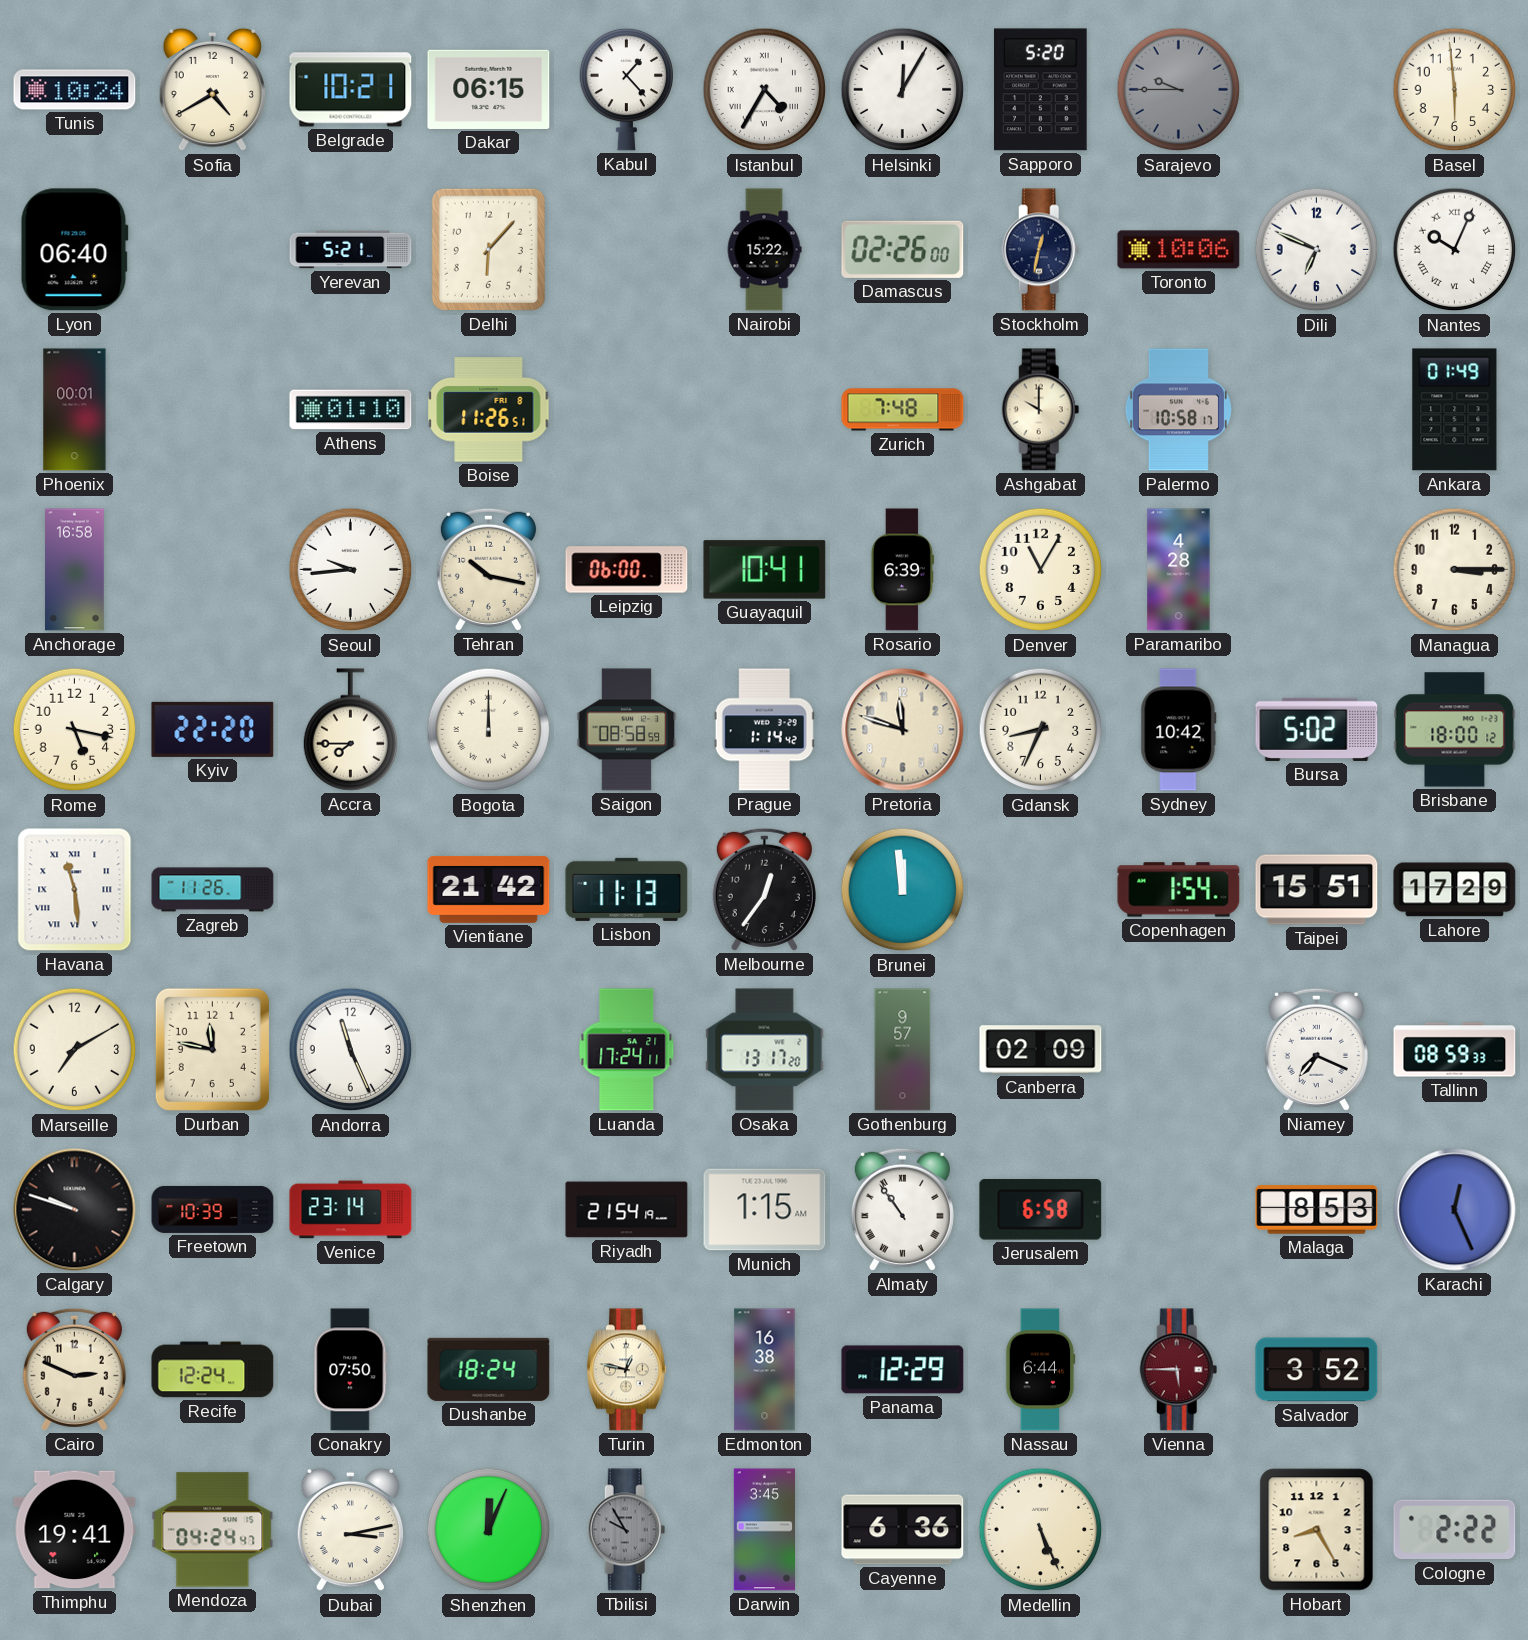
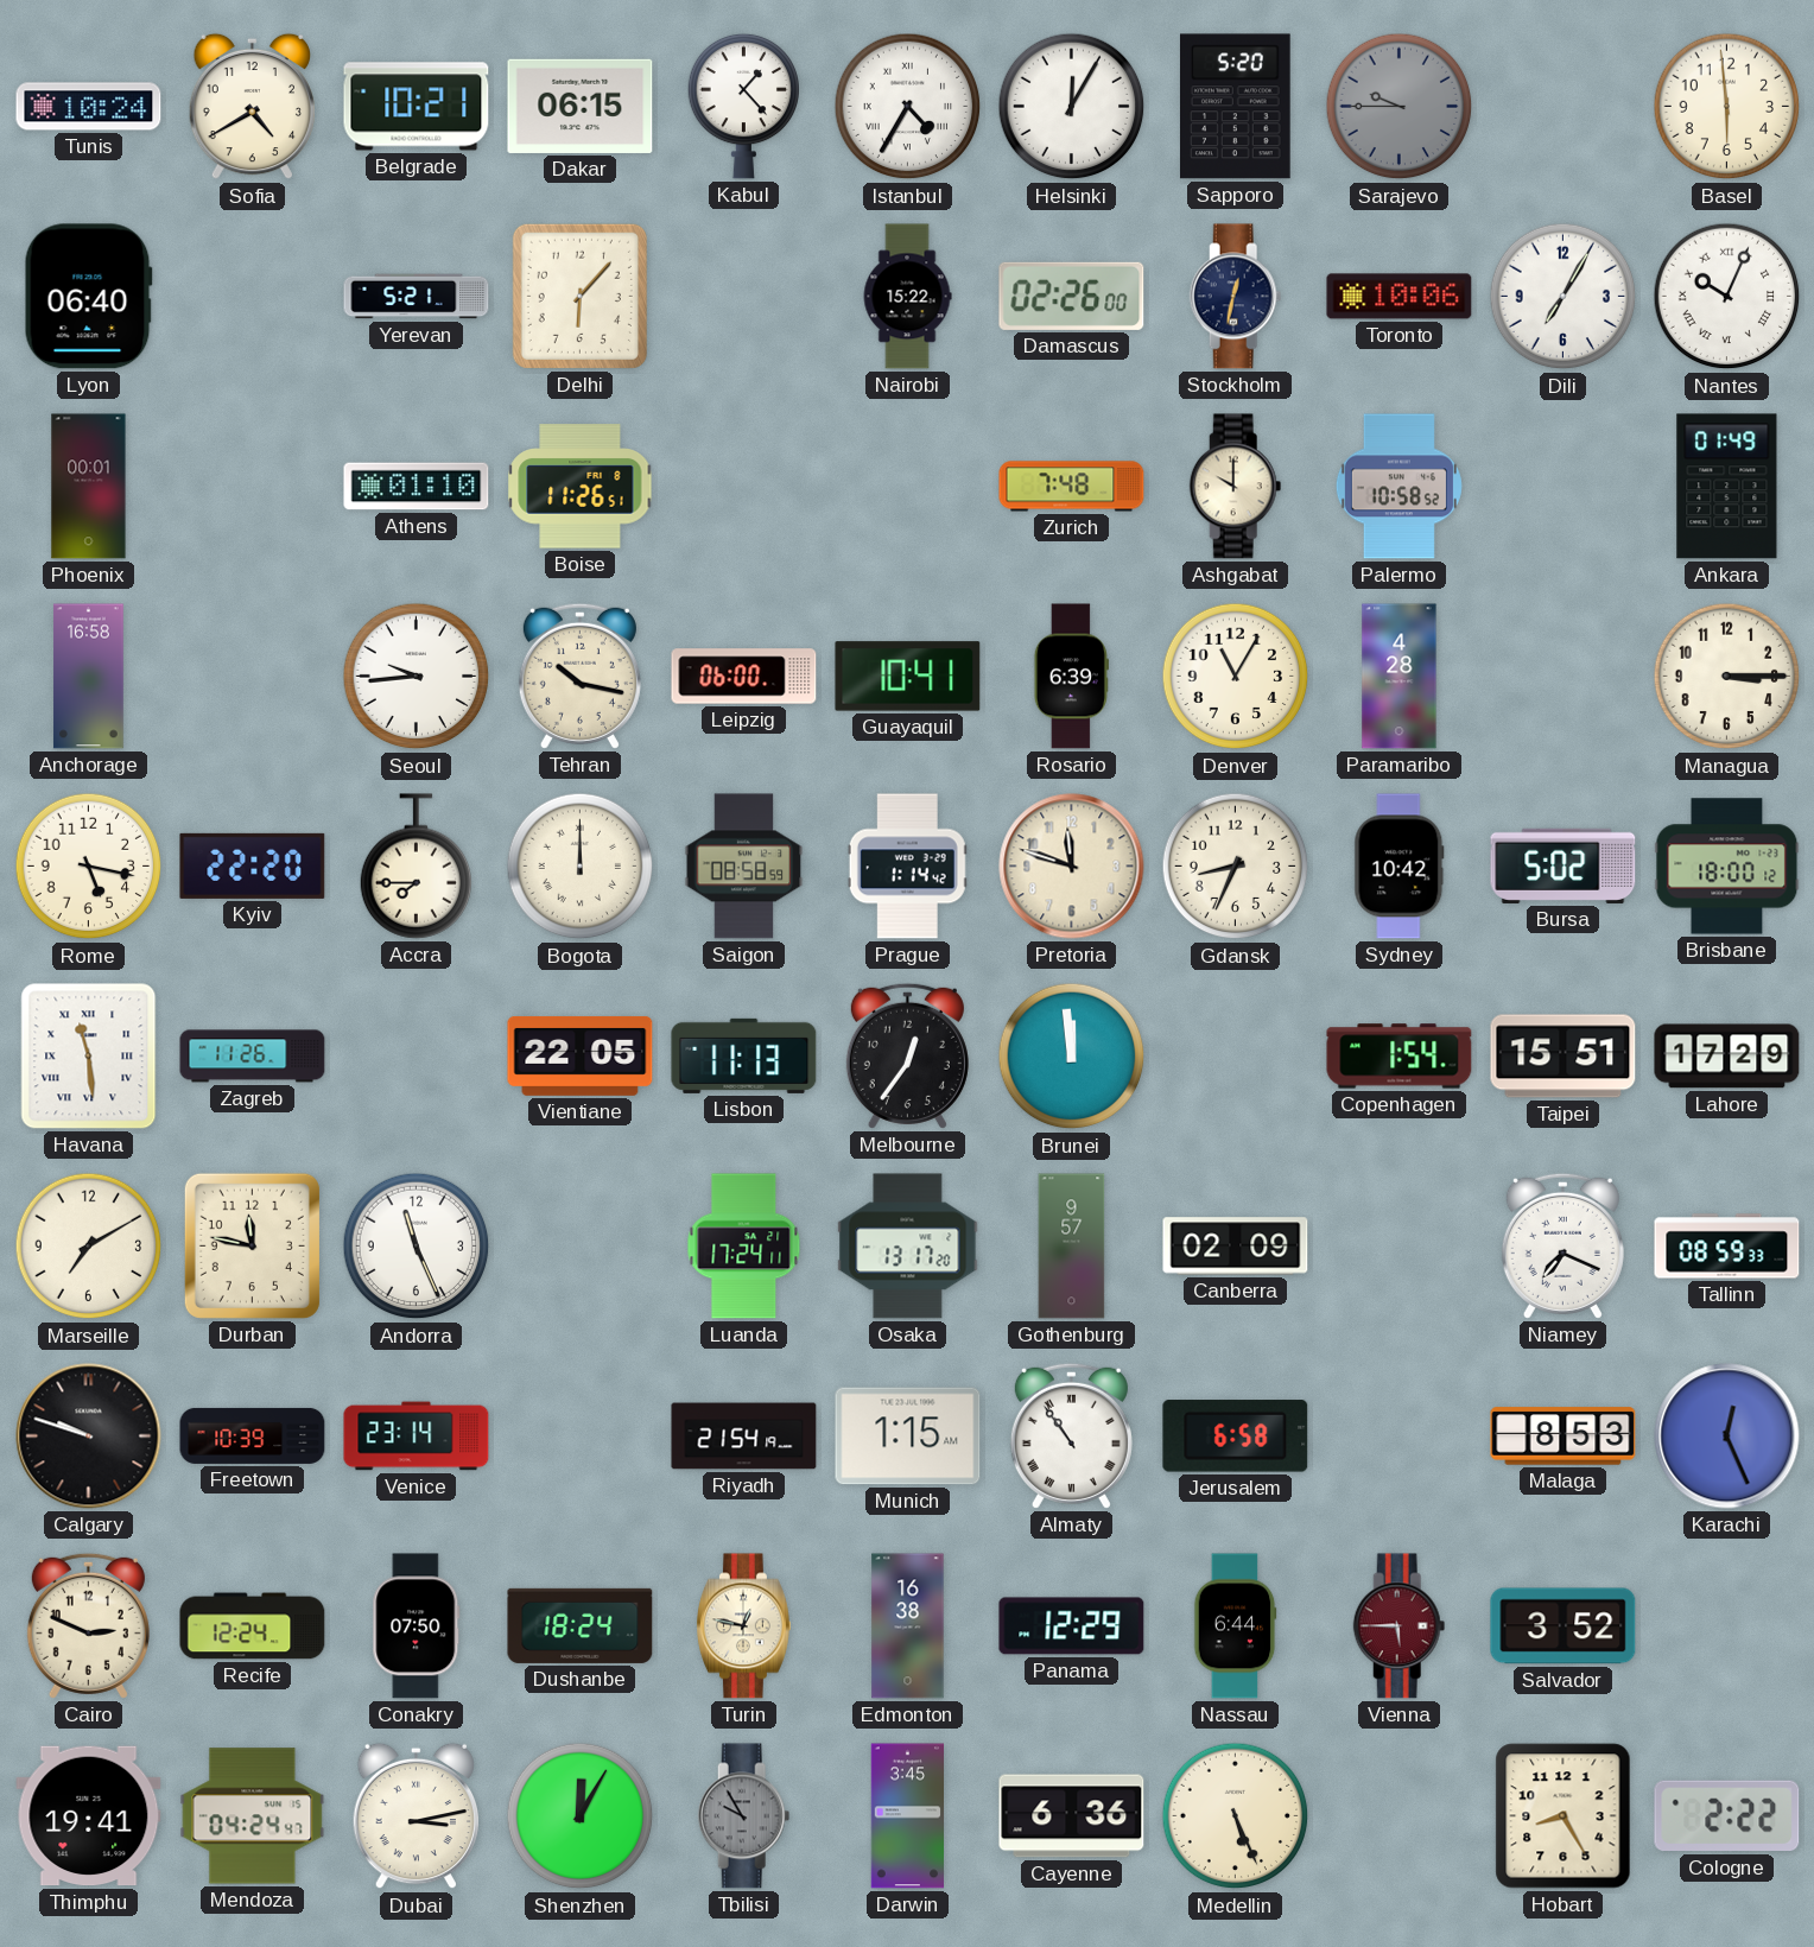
Dili: 6:49 -> 7:05 (1564, 297)
Palermo: 10:58:17 -> 10:58:52 (1398, 487)
Vientiane: 21:42 -> 22:05 (581, 1055)
Shenzhen: 12:04 -> 12:05 (581, 1816)
